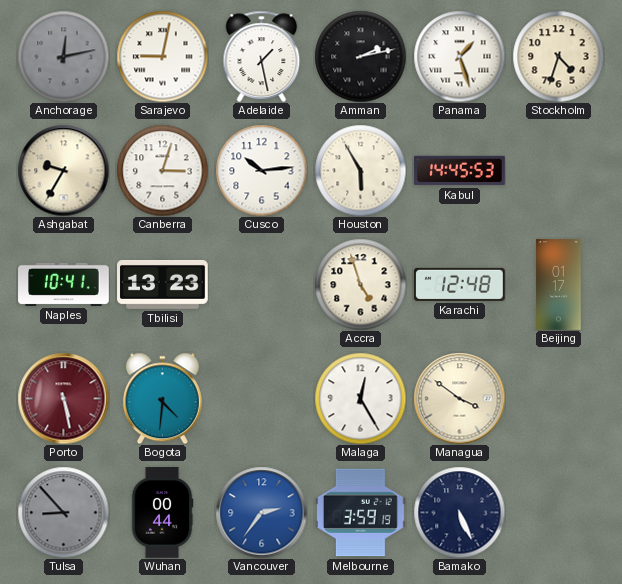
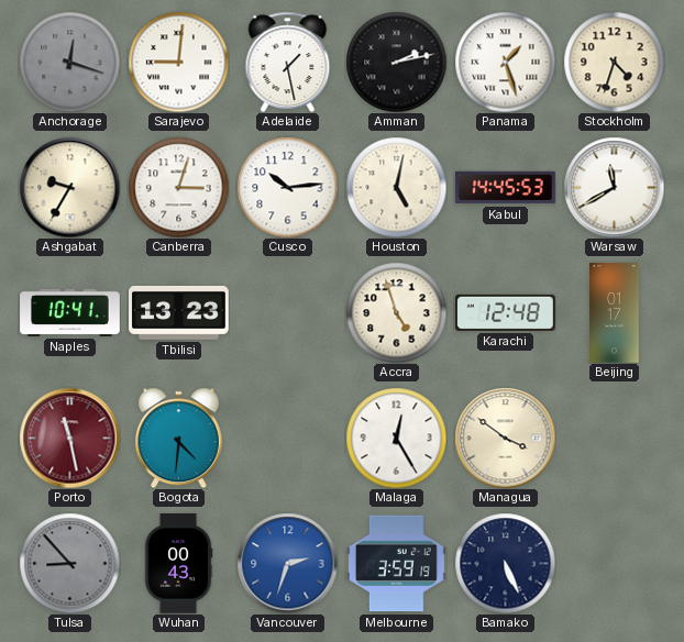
Anchorage: 12:13 -> 12:18 (69, 62)
Sarajevo: 9:02 -> 9:01 (178, 62)
Houston: 5:55 -> 5:02 (396, 187)
Warsaw: none -> 11:40 (614, 187)
Porto: 5:28 -> 11:28 (69, 438)
Wuhan: 00:44 -> 00:43 (178, 564)
Vancouver: 2:36 -> 2:33 (287, 563)
